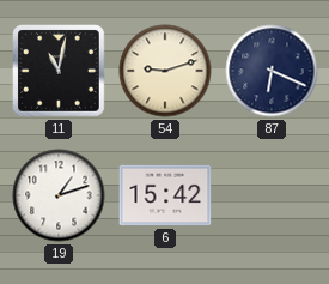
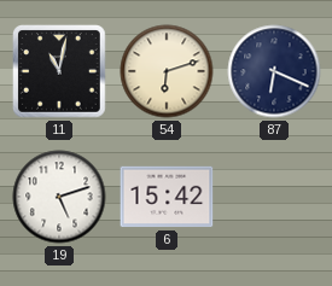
54: 9:12 -> 6:12 (167, 71)
19: 1:12 -> 5:12 (59, 197)
